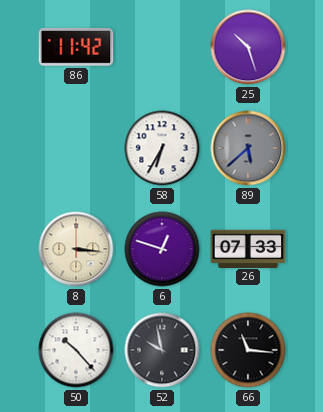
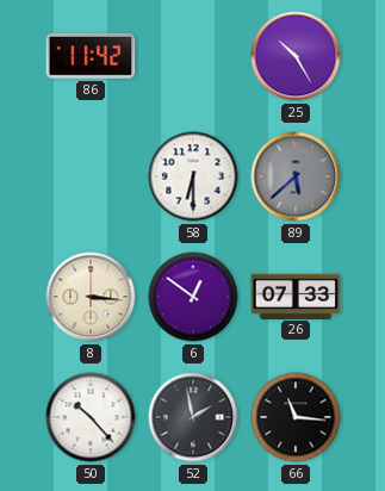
25: 10:27 -> 10:25 (296, 56)
58: 6:35 -> 6:30 (193, 176)
6: 12:48 -> 12:51 (193, 297)
52: 9:58 -> 1:58 (193, 417)
